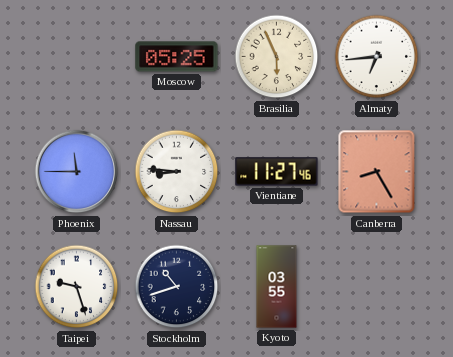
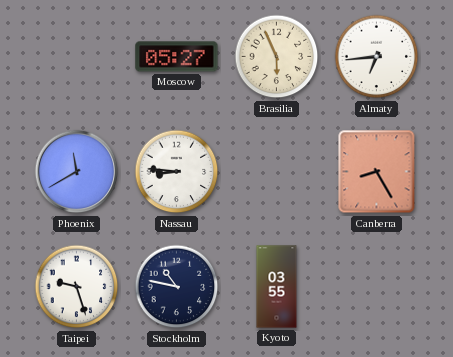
Moscow: 05:25 -> 05:27 (177, 57)
Phoenix: 11:45 -> 11:40 (77, 172)
Vientiane: 11:27 -> none (277, 172)
Stockholm: 10:42 -> 10:47 (177, 287)
